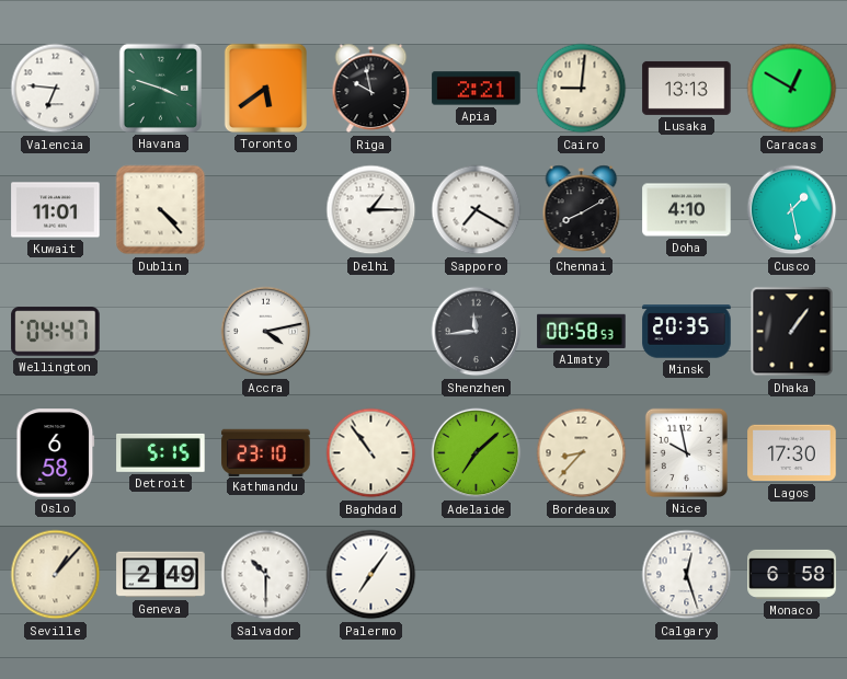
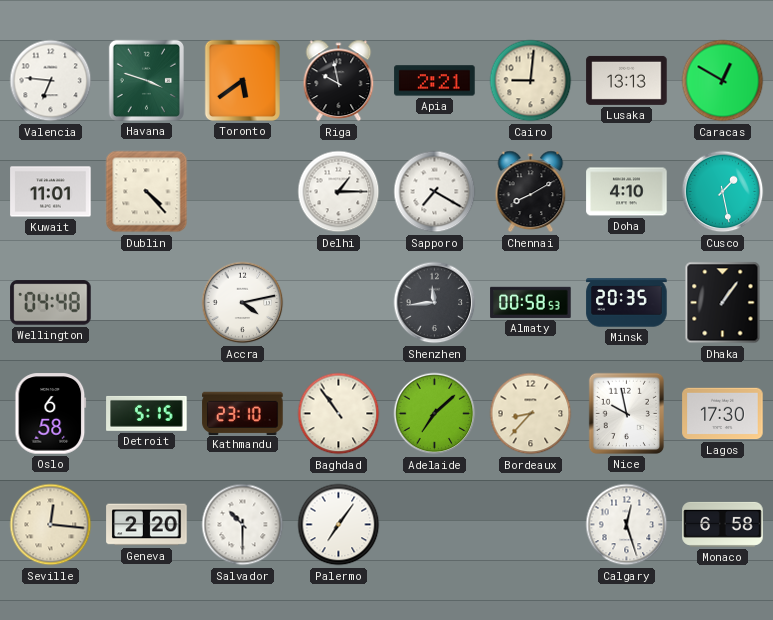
Wellington: 04:47 -> 04:48 (51, 303)
Seville: 1:07 -> 12:16 (51, 525)
Geneva: 2:49 -> 2:20 (147, 525)
